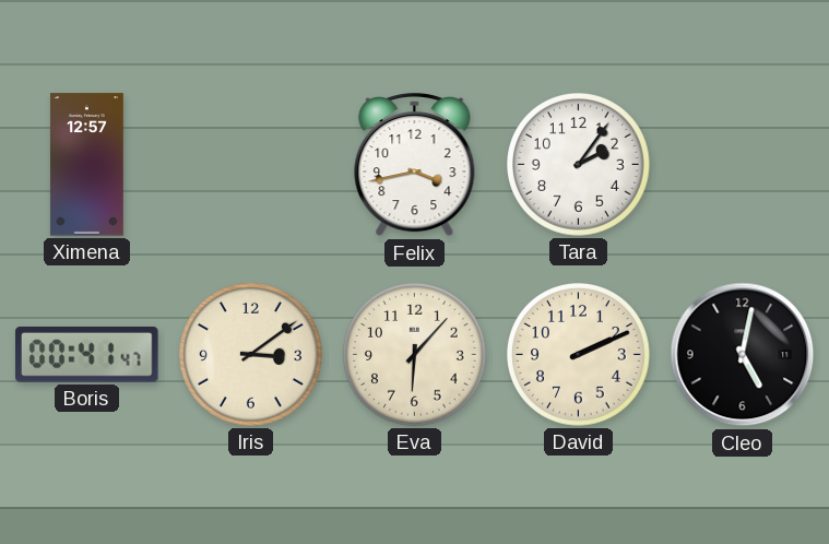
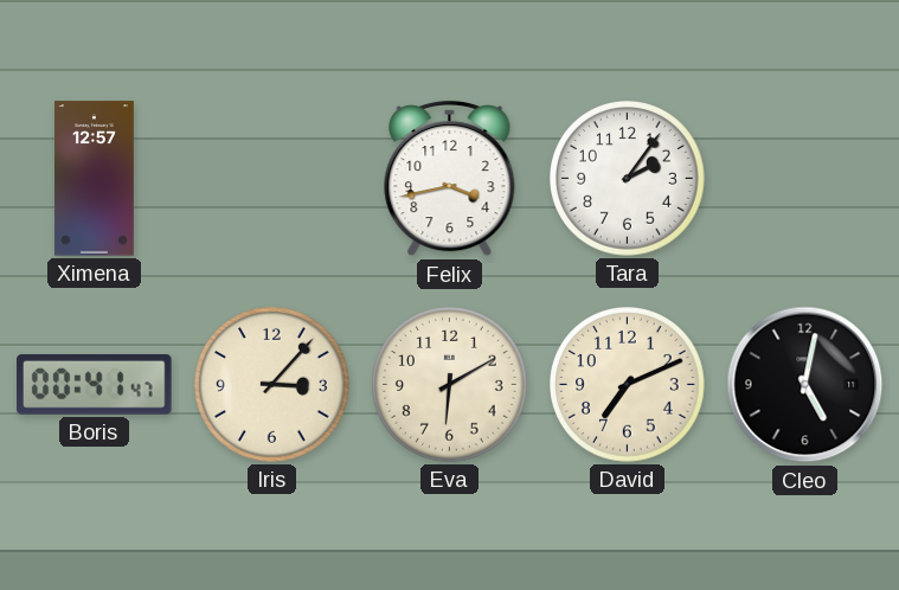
Iris: 3:09 -> 3:07 (272, 385)
Eva: 6:07 -> 6:10 (450, 385)
David: 2:11 -> 7:11 (628, 385)
